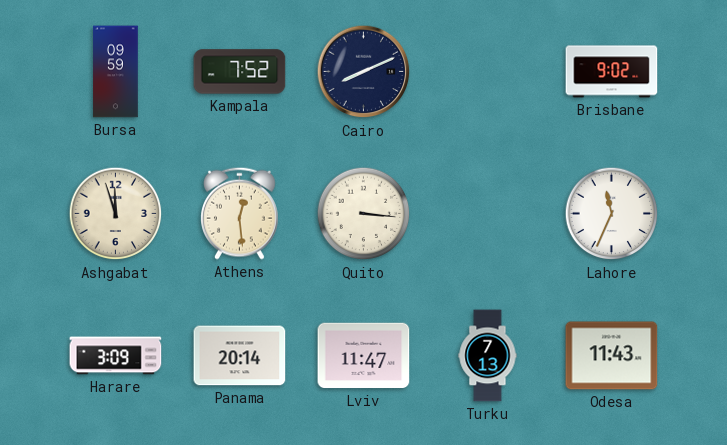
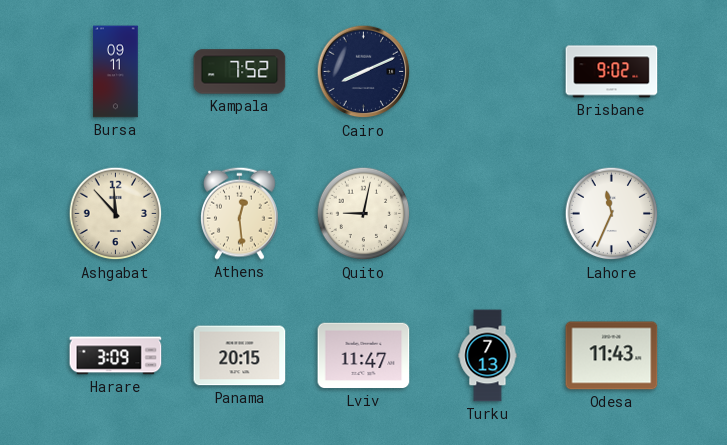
Bursa: 09:59 -> 09:11 (116, 72)
Ashgabat: 11:57 -> 11:53 (116, 214)
Quito: 3:16 -> 9:02 (364, 214)
Panama: 20:14 -> 20:15 (240, 356)
